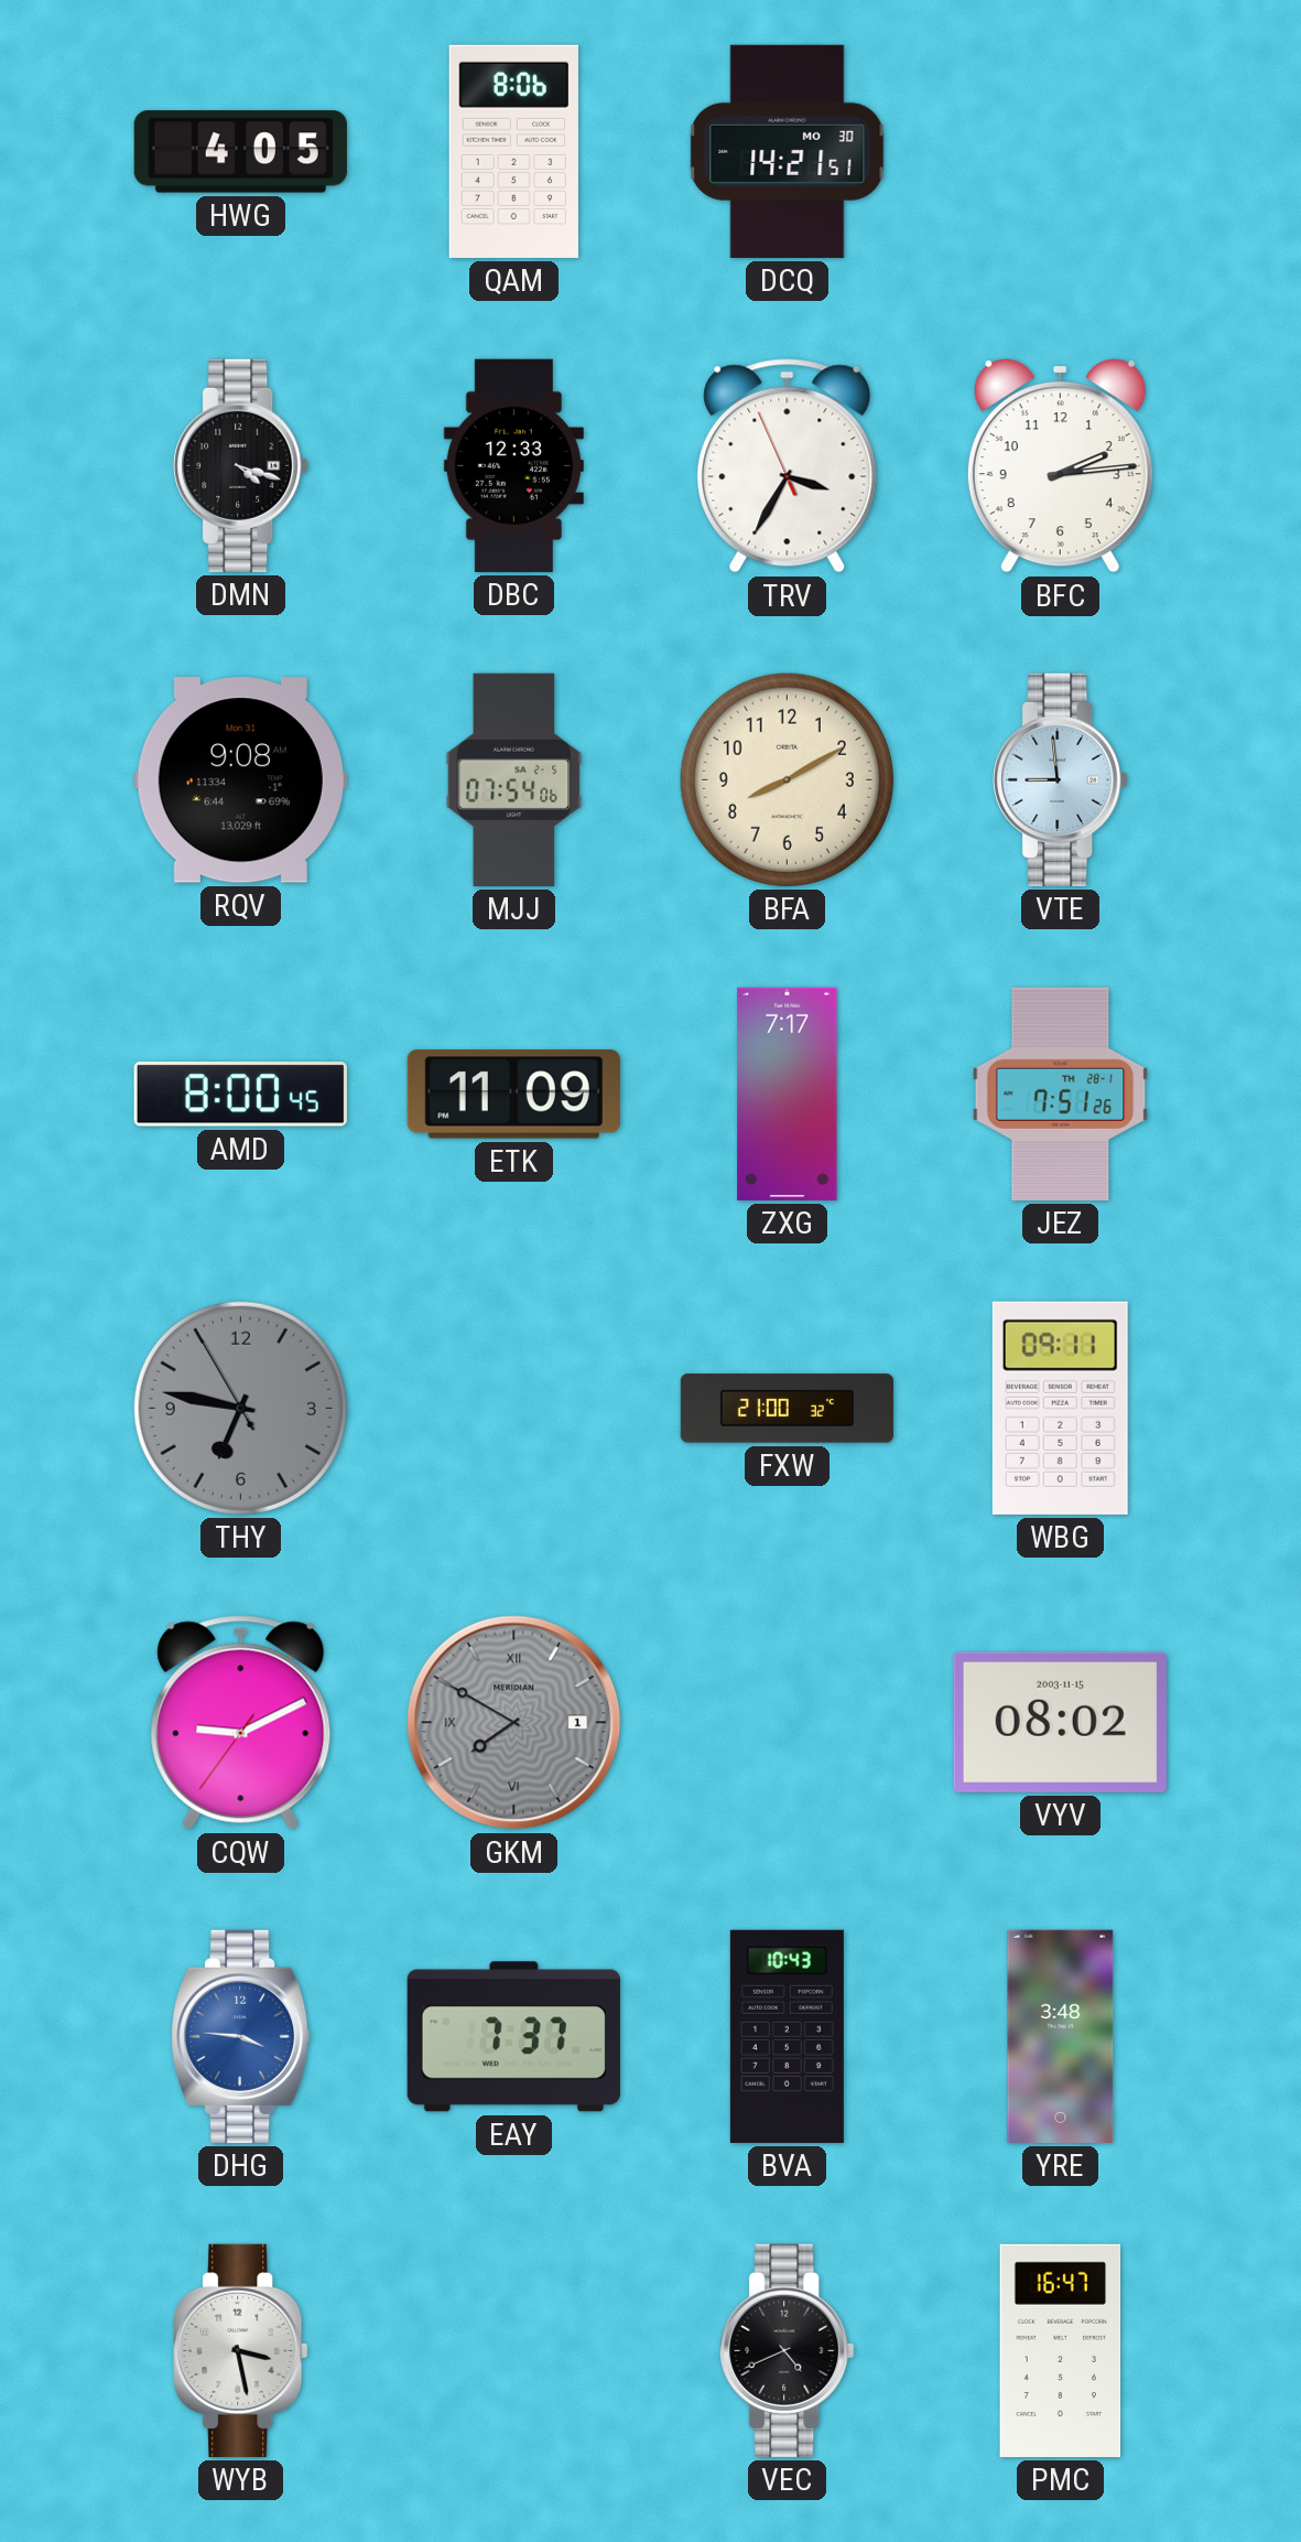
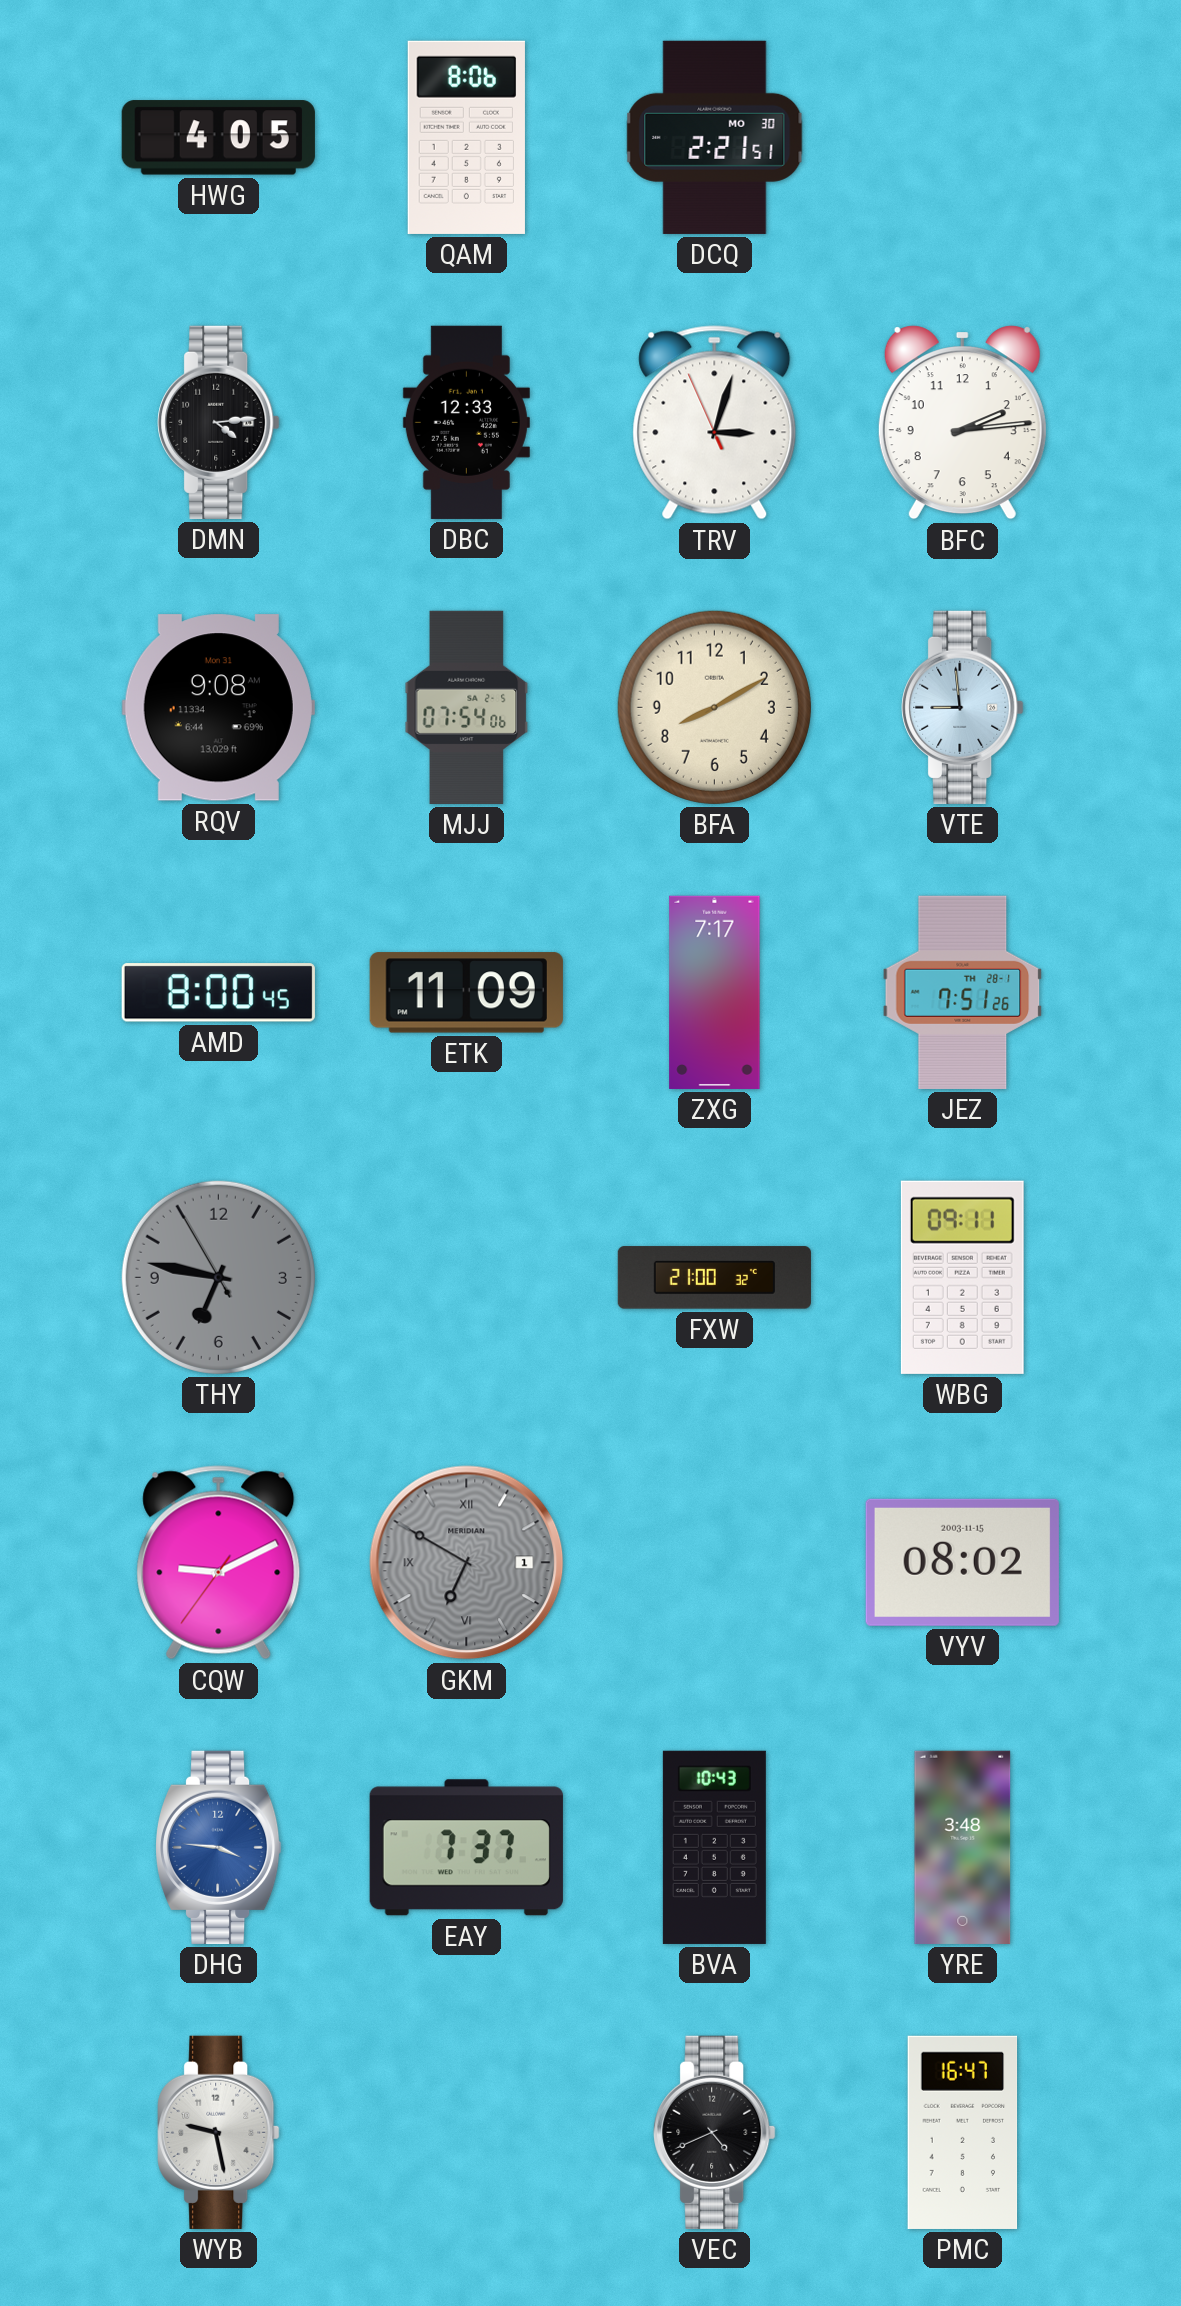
DCQ: 14:21 -> 2:21 (715, 137)
DMN: 4:18 -> 4:14 (219, 422)
TRV: 3:34 -> 3:02 (715, 423)
GKM: 7:50 -> 6:50 (467, 1563)
WYB: 3:28 -> 9:28 (219, 2132)
